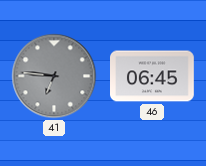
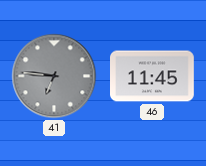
46: 06:45 -> 11:45 (153, 76)
